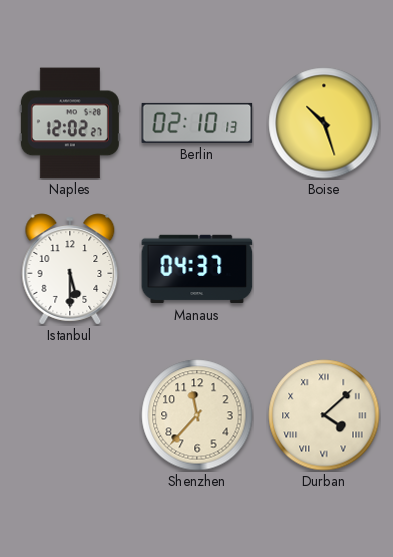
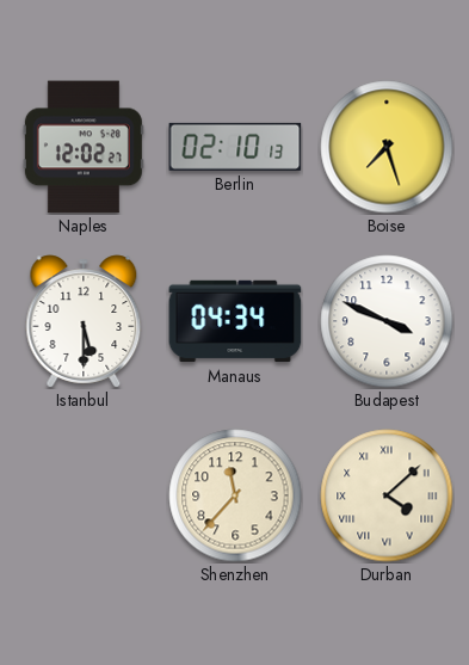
Boise: 10:27 -> 7:27 (387, 147)
Manaus: 04:37 -> 04:34 (235, 321)
Budapest: none -> 3:49 (387, 321)
